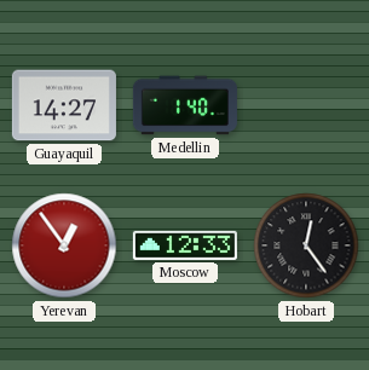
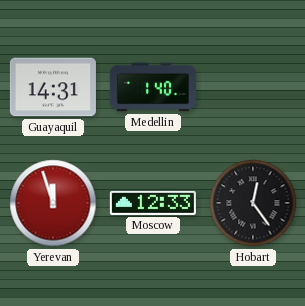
Guayaquil: 14:27 -> 14:31 (53, 87)
Yerevan: 12:54 -> 11:57 (53, 203)
